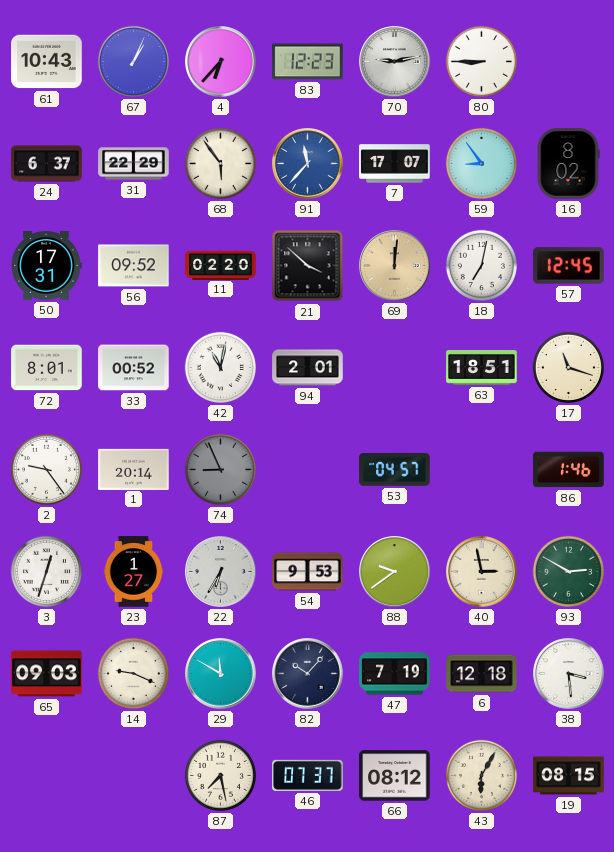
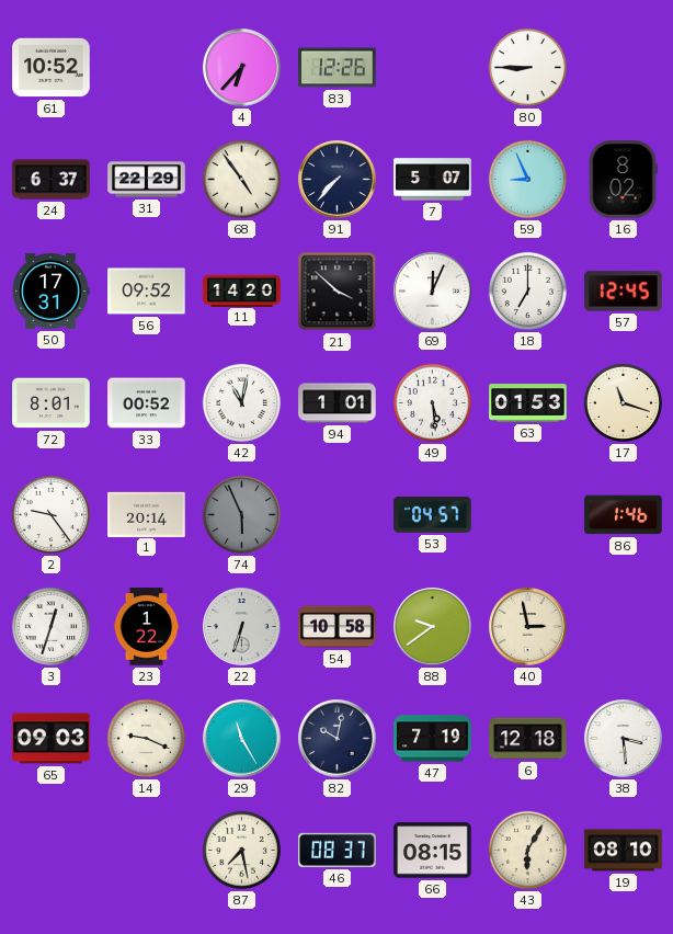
61: 10:43 -> 10:52 (52, 68)
67: 1:04 -> none (133, 61)
83: 12:23 -> 12:26 (338, 68)
70: 9:13 -> none (395, 62)
68: 5:54 -> 4:54 (241, 179)
91: 11:37 -> 7:37 (338, 180)
91 dial: blue -> navy (338, 180)
7: 17:07 -> 5:07 (433, 180)
59: 8:54 -> 8:56 (527, 179)
11: 02:20 -> 14:20 (242, 291)
69: 12:01 -> 12:04 (433, 292)
69 dial: champagne -> white (433, 292)
18: 7:02 -> 7:00 (527, 291)
94: 2:01 -> 1:01 (338, 403)
49: none -> 5:29 (432, 402)
63: 18:51 -> 01:53 (528, 403)
74: 8:56 -> 5:56 (241, 514)
23: 1:27 -> 1:22 (147, 627)
22: 6:35 -> 6:33 (242, 627)
54: 9:53 -> 10:58 (338, 627)
93: 2:50 -> none (568, 571)
29: 11:50 -> 11:25 (242, 739)
82: 10:07 -> 10:02 (338, 739)
46: 07:37 -> 08:37 (338, 850)
66: 08:12 -> 08:15 (433, 851)
19: 08:15 -> 08:10 (624, 851)
